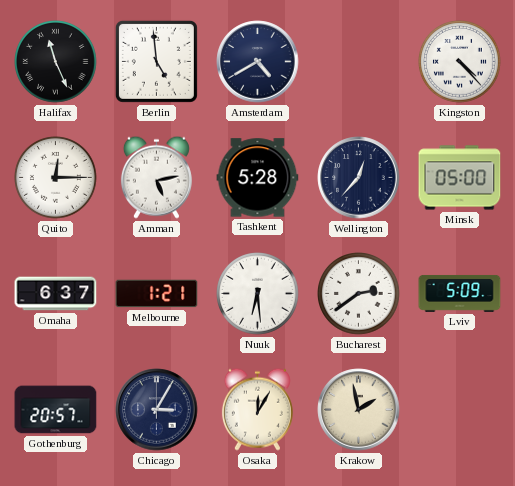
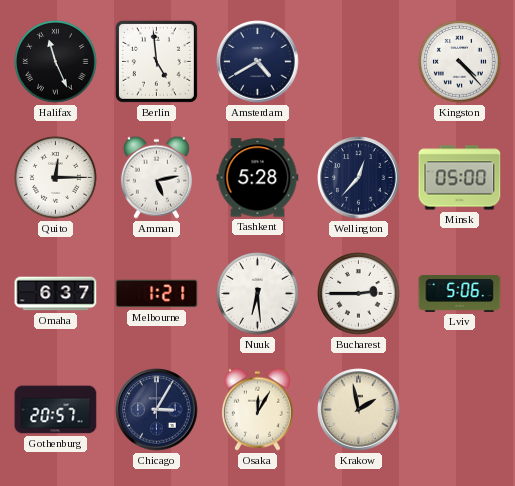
Bucharest: 2:39 -> 2:45 (359, 294)
Lviv: 5:09 -> 5:06 (460, 293)
